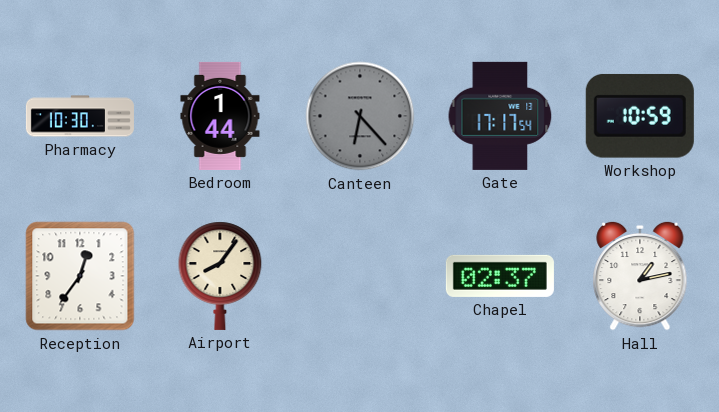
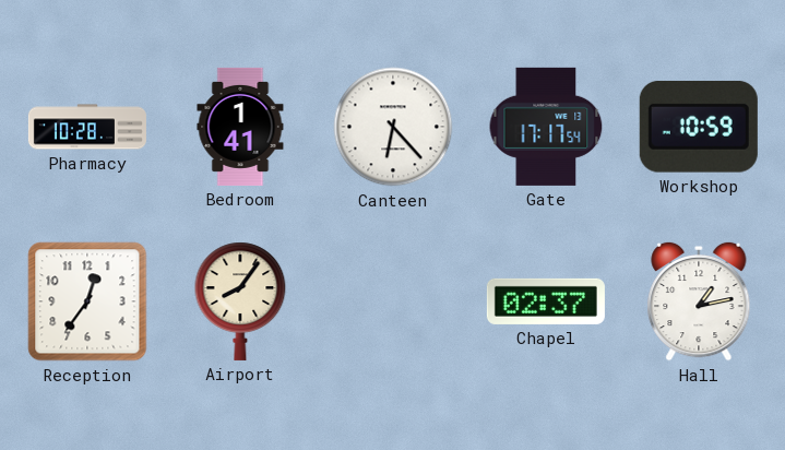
Pharmacy: 10:30 -> 10:28 (87, 127)
Bedroom: 1:44 -> 1:41 (240, 127)
Canteen dial: grey -> white (393, 127)
